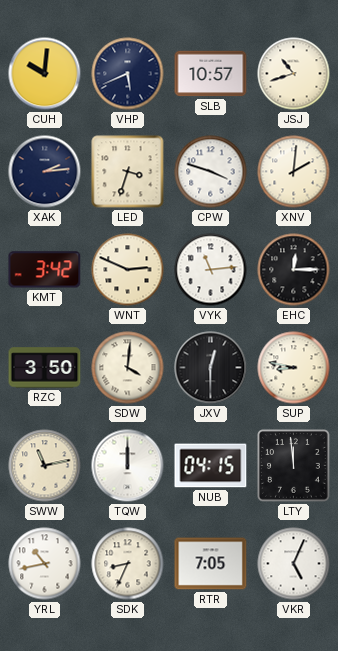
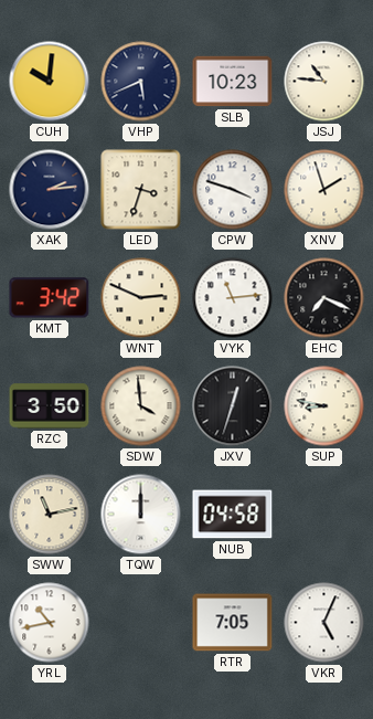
SLB: 10:57 -> 10:23 (233, 82)
JSJ: 10:42 -> 10:46 (324, 82)
XNV: 2:01 -> 1:57 (324, 190)
EHC: 12:15 -> 7:19 (324, 298)
SDW: 4:01 -> 3:59 (141, 406)
JXV: 12:30 -> 12:33 (233, 406)
NUB: 04:15 -> 04:58 (233, 515)
LTY: 11:59 -> none (294, 466)
SDK: 8:34 -> none (128, 564)
